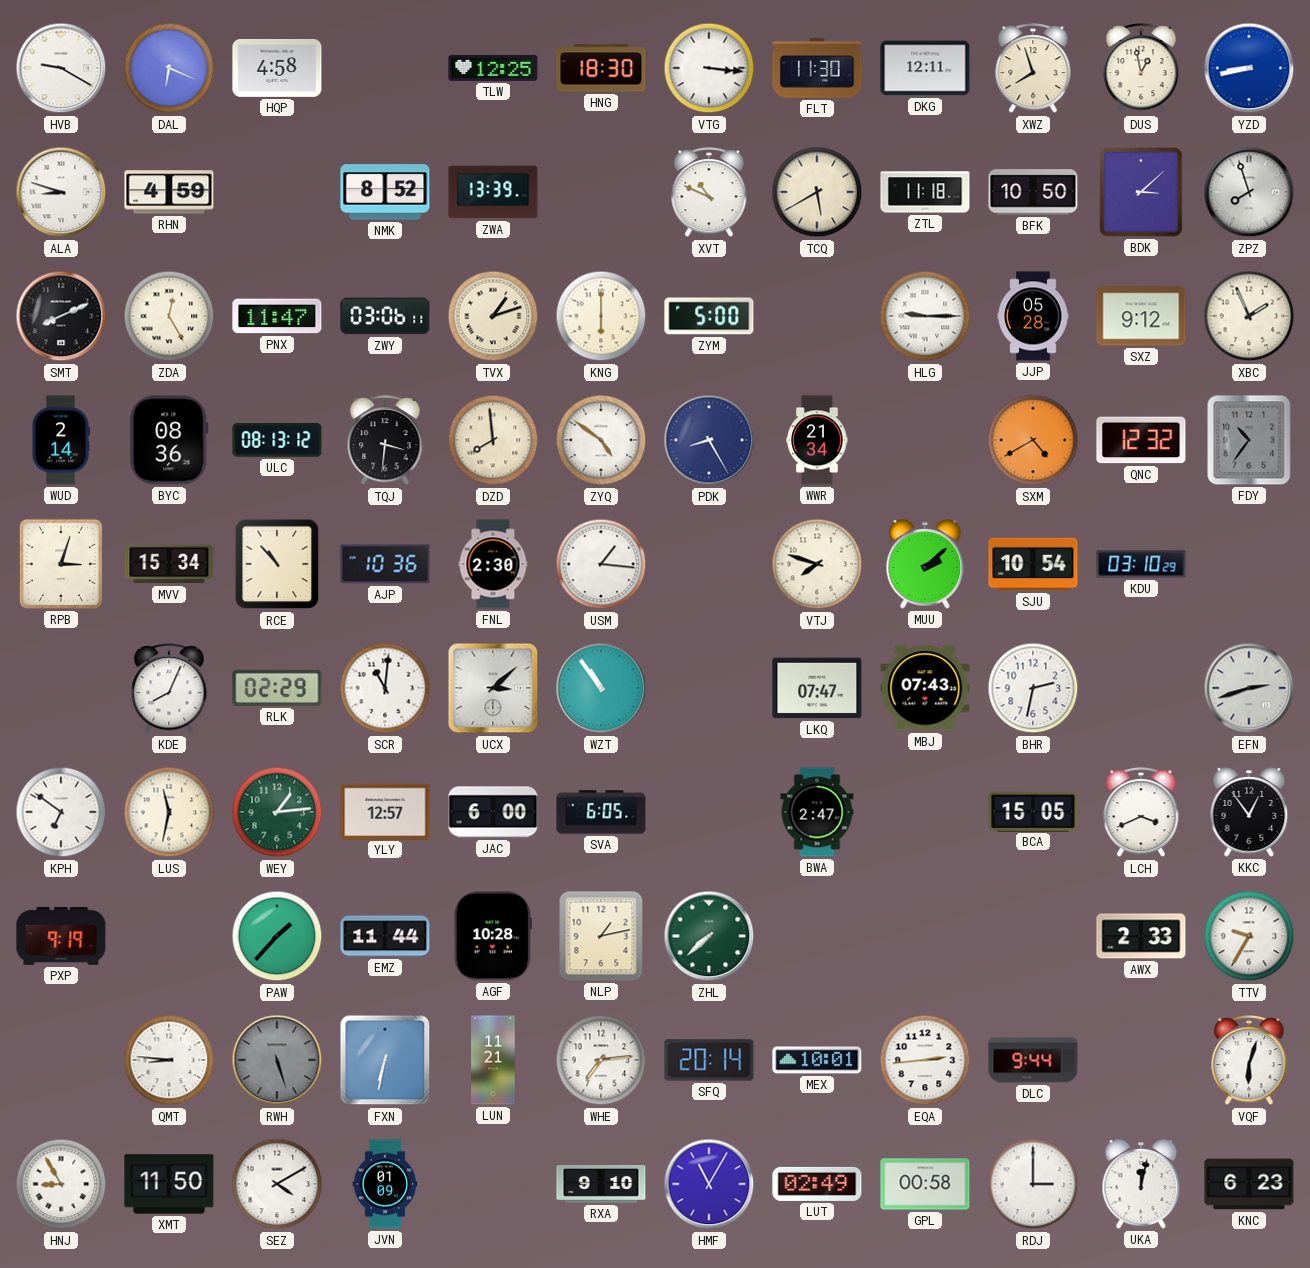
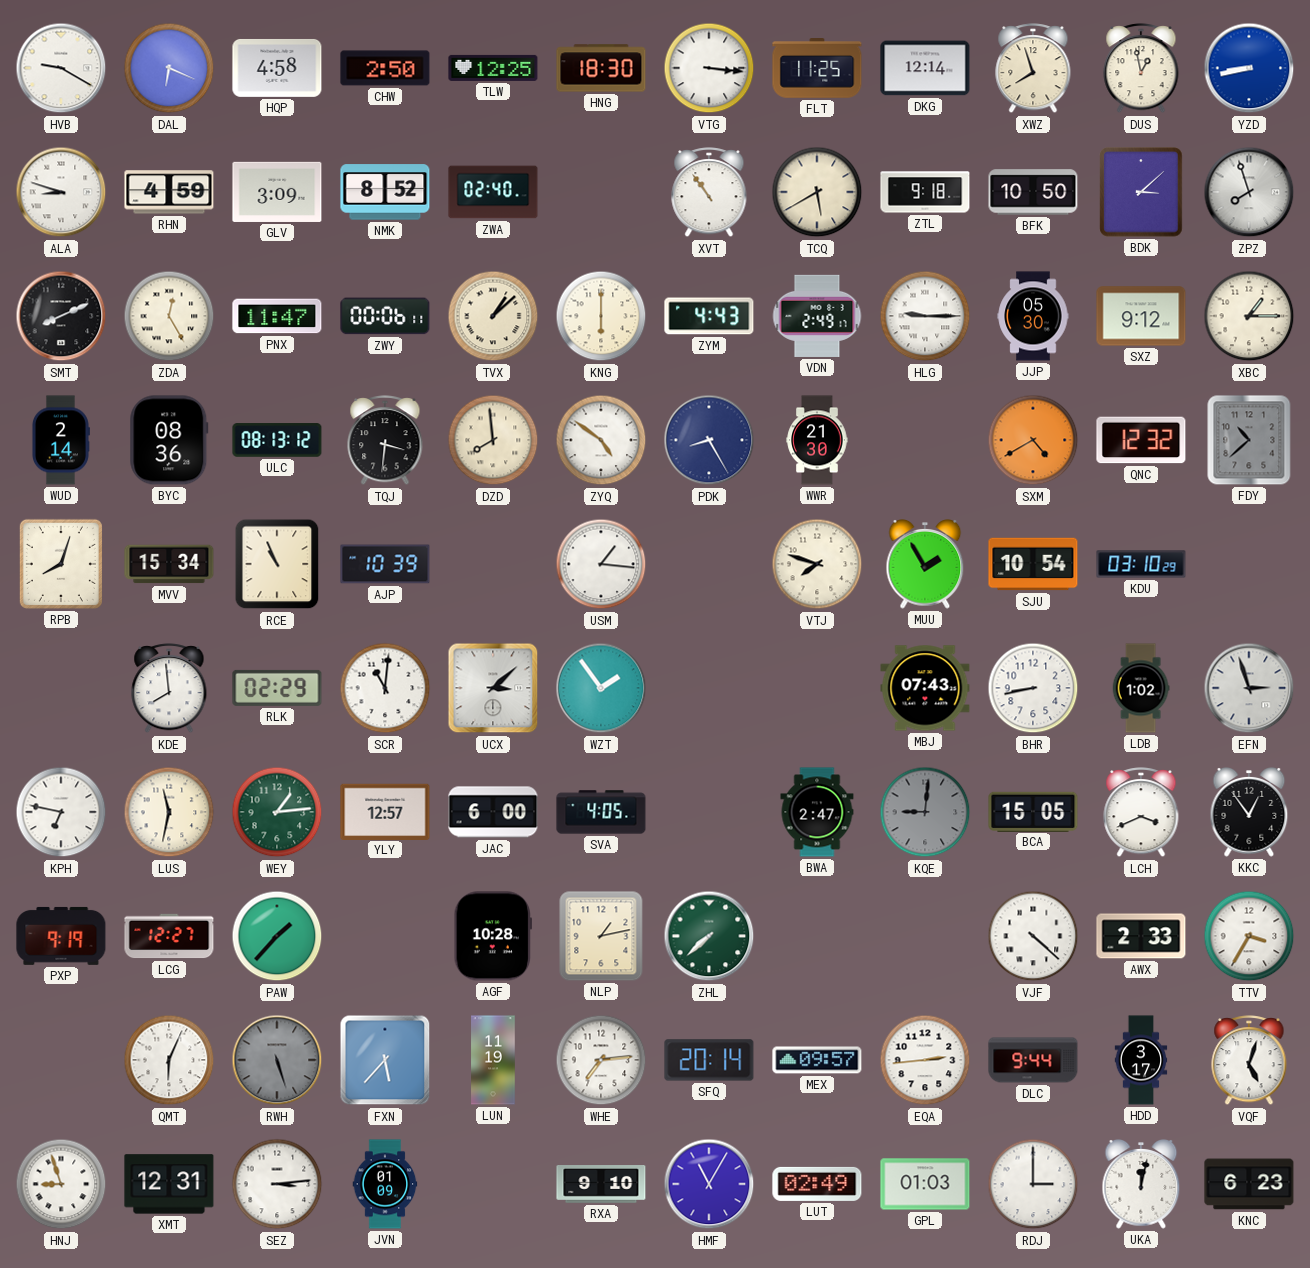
CHW: none -> 2:50 (385, 68)
FLT: 11:30 -> 11:25 (817, 69)
DKG: 12:11 -> 12:14 (925, 68)
GLV: none -> 3:09 (277, 192)
ZWA: 13:39 -> 02:40 (493, 192)
XVT: 10:49 -> 10:54 (709, 193)
ZTL: 11:18 -> 9:18 (925, 192)
ZWY: 03:06 -> 00:06 (385, 316)
TVX: 1:12 -> 1:08 (493, 316)
ZYM: 5:00 -> 4:43 (709, 316)
VDN: none -> 2:49 (817, 316)
JJP: 05:28 -> 05:30 (1033, 316)
XBC: 1:56 -> 1:15 (1249, 316)
WWR: 21:34 -> 21:30 (817, 440)
FDY: 10:36 -> 10:38 (1249, 440)
RPB: 3:03 -> 8:03 (61, 564)
RCE: 10:53 -> 10:56 (277, 564)
AJP: 10:36 -> 10:39 (385, 564)
FNL: 2:30 -> none (493, 564)
MUU: 2:08 -> 1:55 (925, 565)
KDE: 8:04 -> 7:59 (169, 689)
WZT: 10:54 -> 1:54 (601, 688)
LKQ: 07:47 -> none (817, 688)
BHR: 2:32 -> 8:43 (1033, 688)
LDB: none -> 1:02 (1141, 688)
EFN: 2:42 -> 2:57 (1249, 688)
KPH: 6:51 -> 6:47 (61, 812)
SVA: 6:05 -> 4:05 (601, 812)
KQE: none -> 9:01 (925, 812)
LCG: none -> 12:27 (169, 936)
EMZ: 11:44 -> none (385, 936)
VJF: none -> 4:22 (1033, 936)
TTV: 9:35 -> 3:35 (1249, 936)
QMT: 8:46 -> 6:04 (169, 1060)
FXN: 6:32 -> 5:37 (385, 1060)
LUN: 11:21 -> 11:19 (493, 1060)
MEX: 10:01 -> 09:57 (817, 1060)
HDD: none -> 3:17 (1141, 1060)
VQF: 6:03 -> 5:03 (1249, 1061)
HNJ: 8:55 -> 8:57 (61, 1184)
XMT: 11:50 -> 12:31 (169, 1184)
SEZ: 4:10 -> 3:14 (277, 1184)
GPL: 00:58 -> 01:03 (925, 1184)
